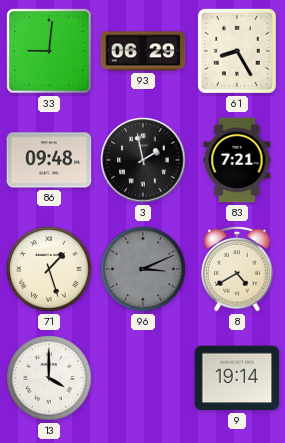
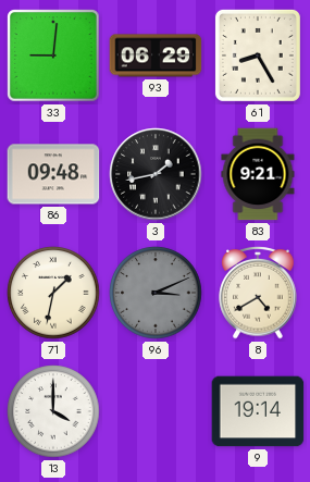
3: 1:58 -> 1:43 (156, 174)
83: 7:21 -> 9:21 (258, 174)
71: 1:27 -> 1:32 (53, 293)
